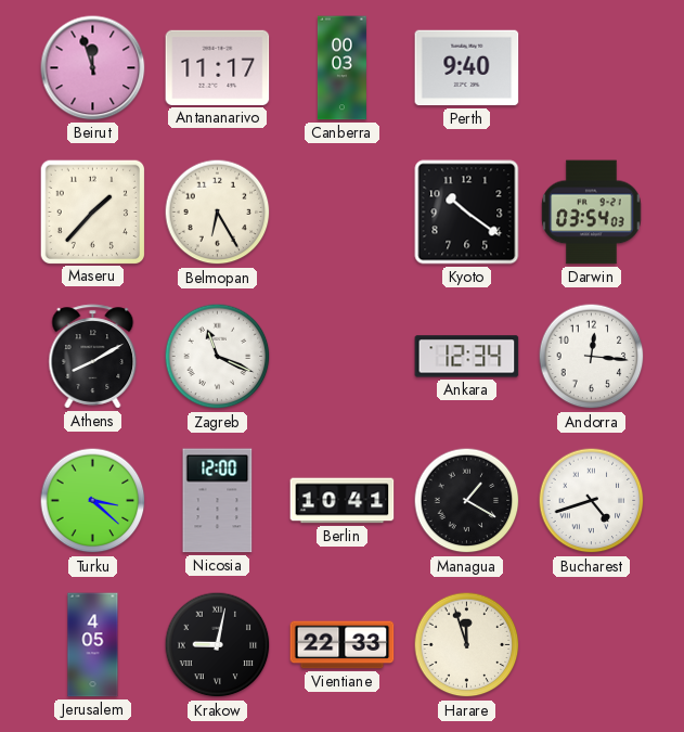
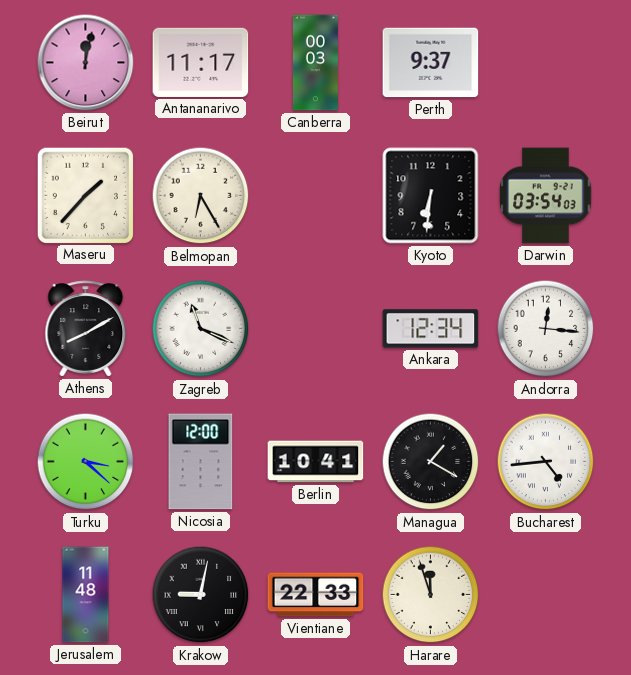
Beirut: 11:57 -> 12:02 (86, 63)
Perth: 9:40 -> 9:37 (431, 63)
Kyoto: 10:21 -> 6:31 (431, 196)
Bucharest: 4:42 -> 4:44 (546, 462)
Jerusalem: 4:05 -> 11:48 (86, 595)
